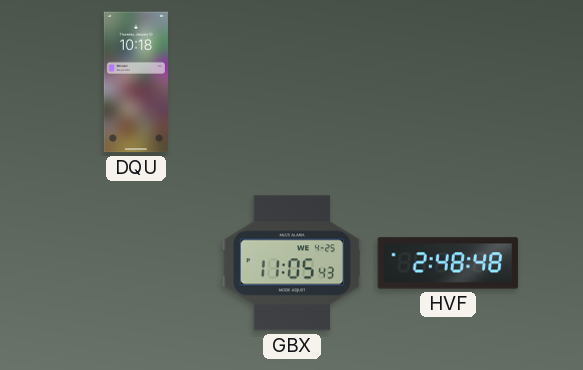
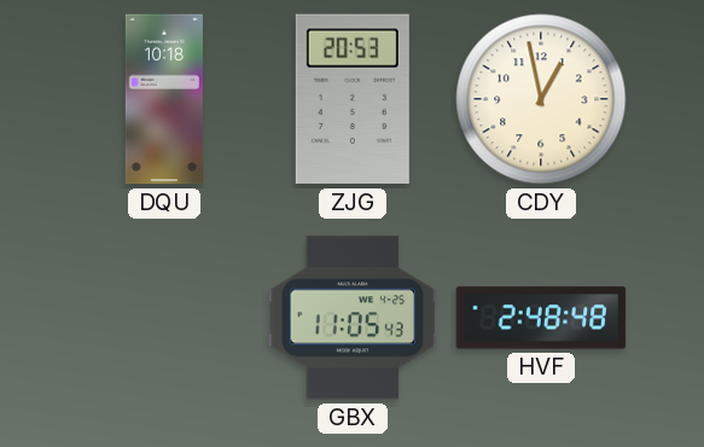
ZJG: none -> 20:53 (353, 99)
CDY: none -> 12:58 (541, 99)
